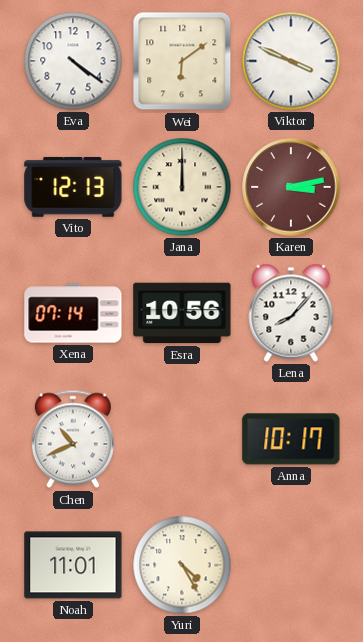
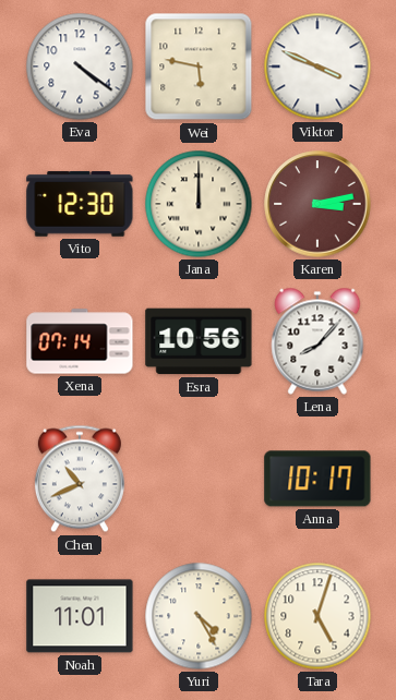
Wei: 6:09 -> 5:47 (199, 67)
Vito: 12:13 -> 12:30 (80, 204)
Tara: none -> 5:03 (317, 616)
